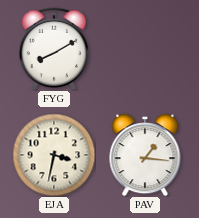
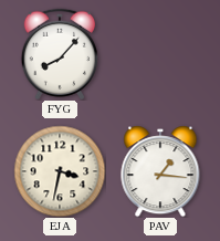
FYG: 8:10 -> 8:07 (59, 53)
